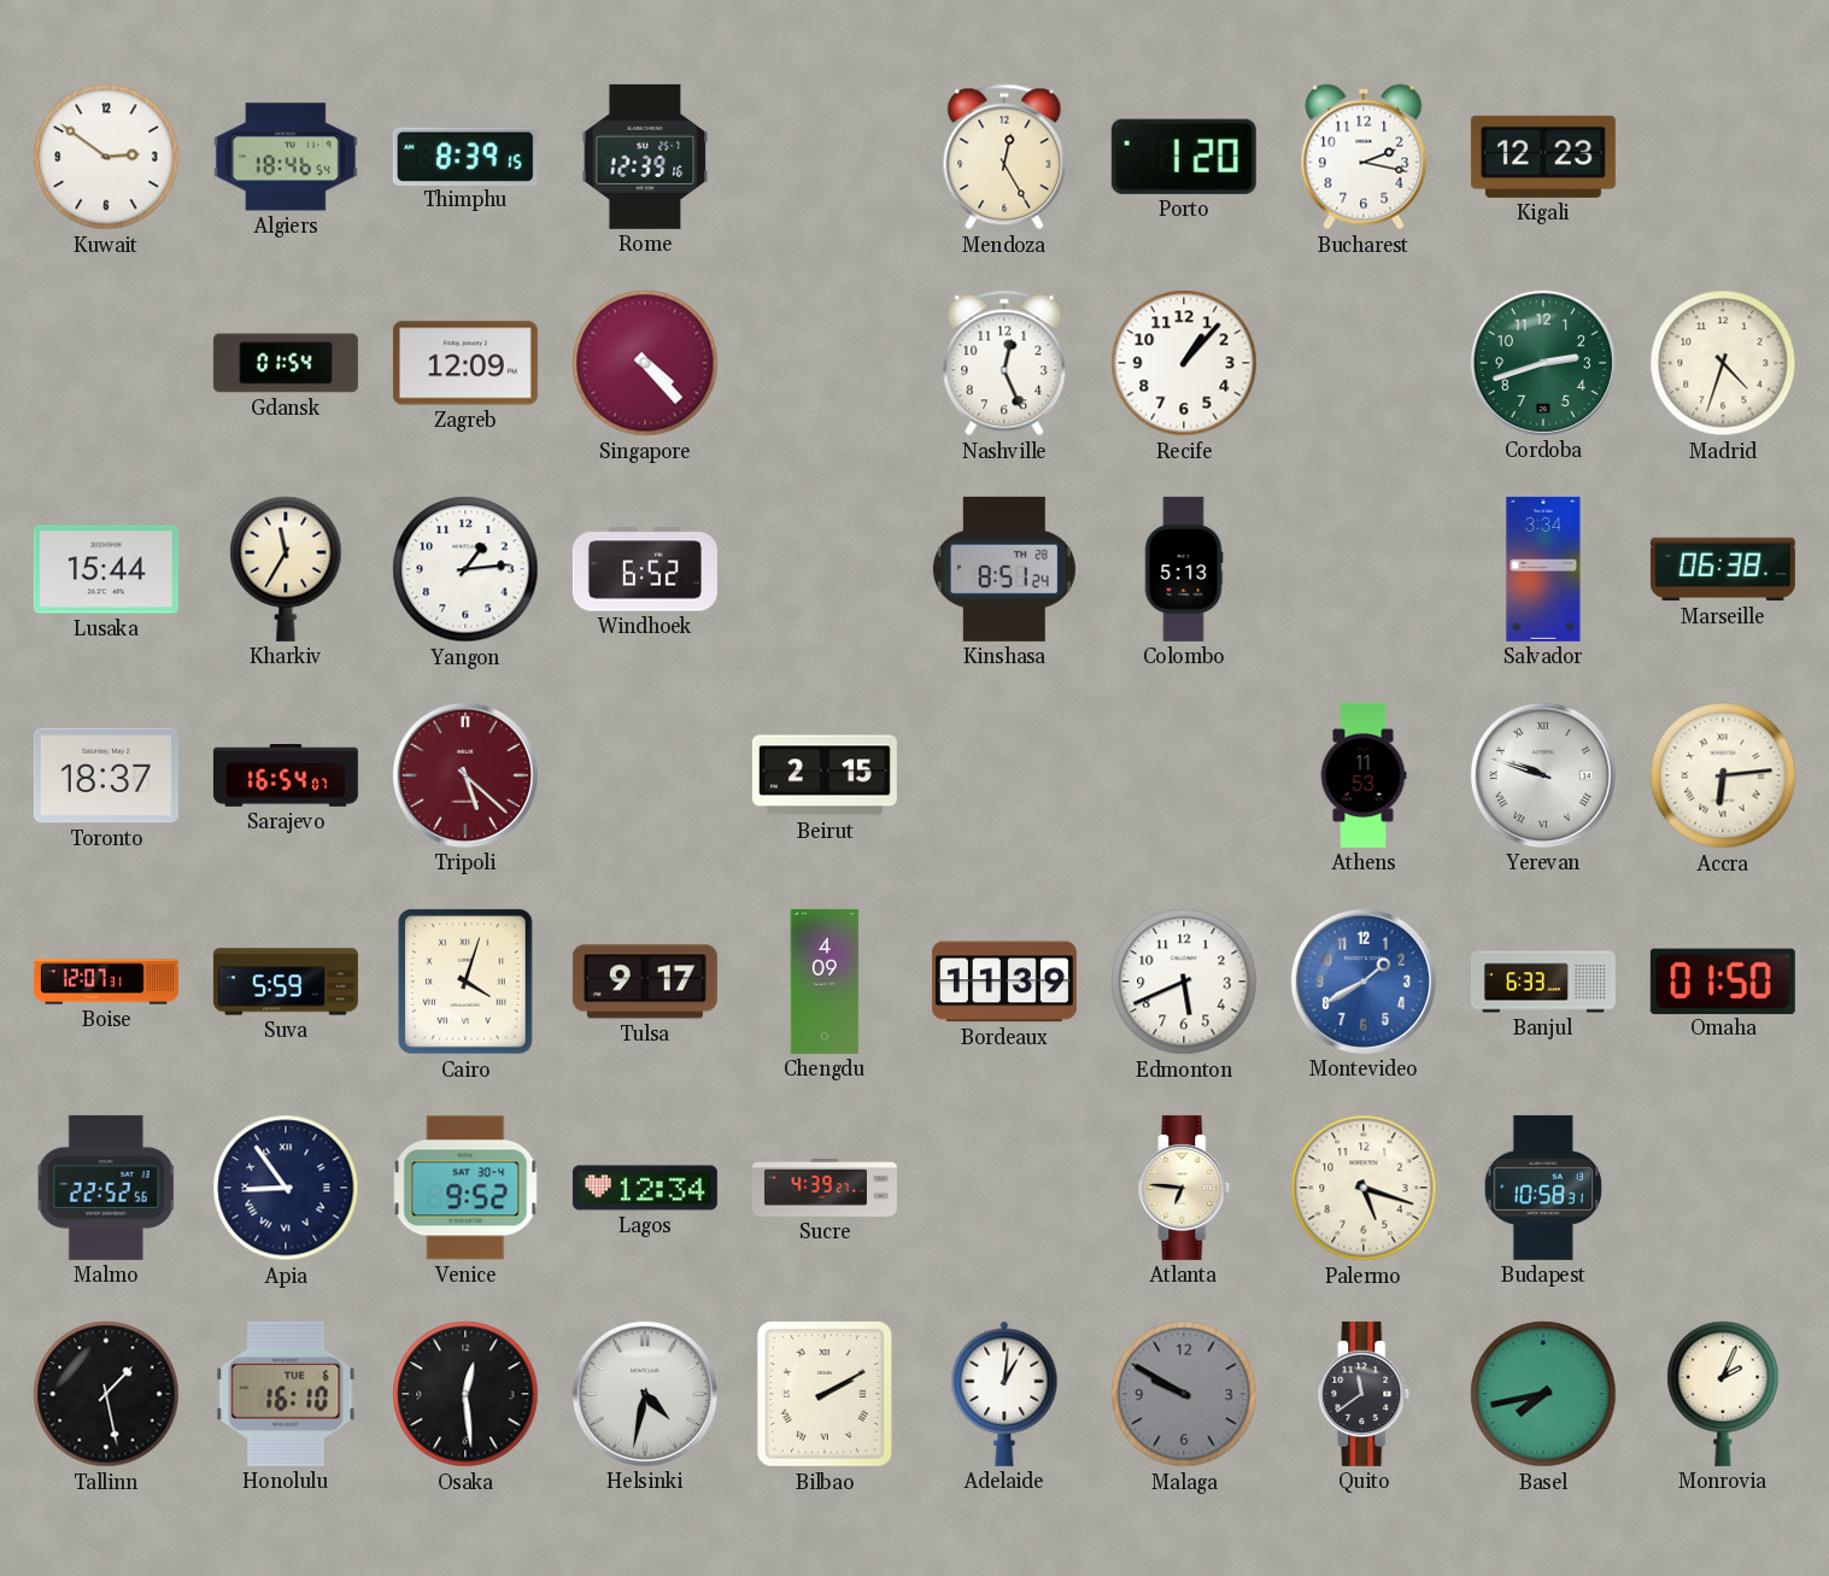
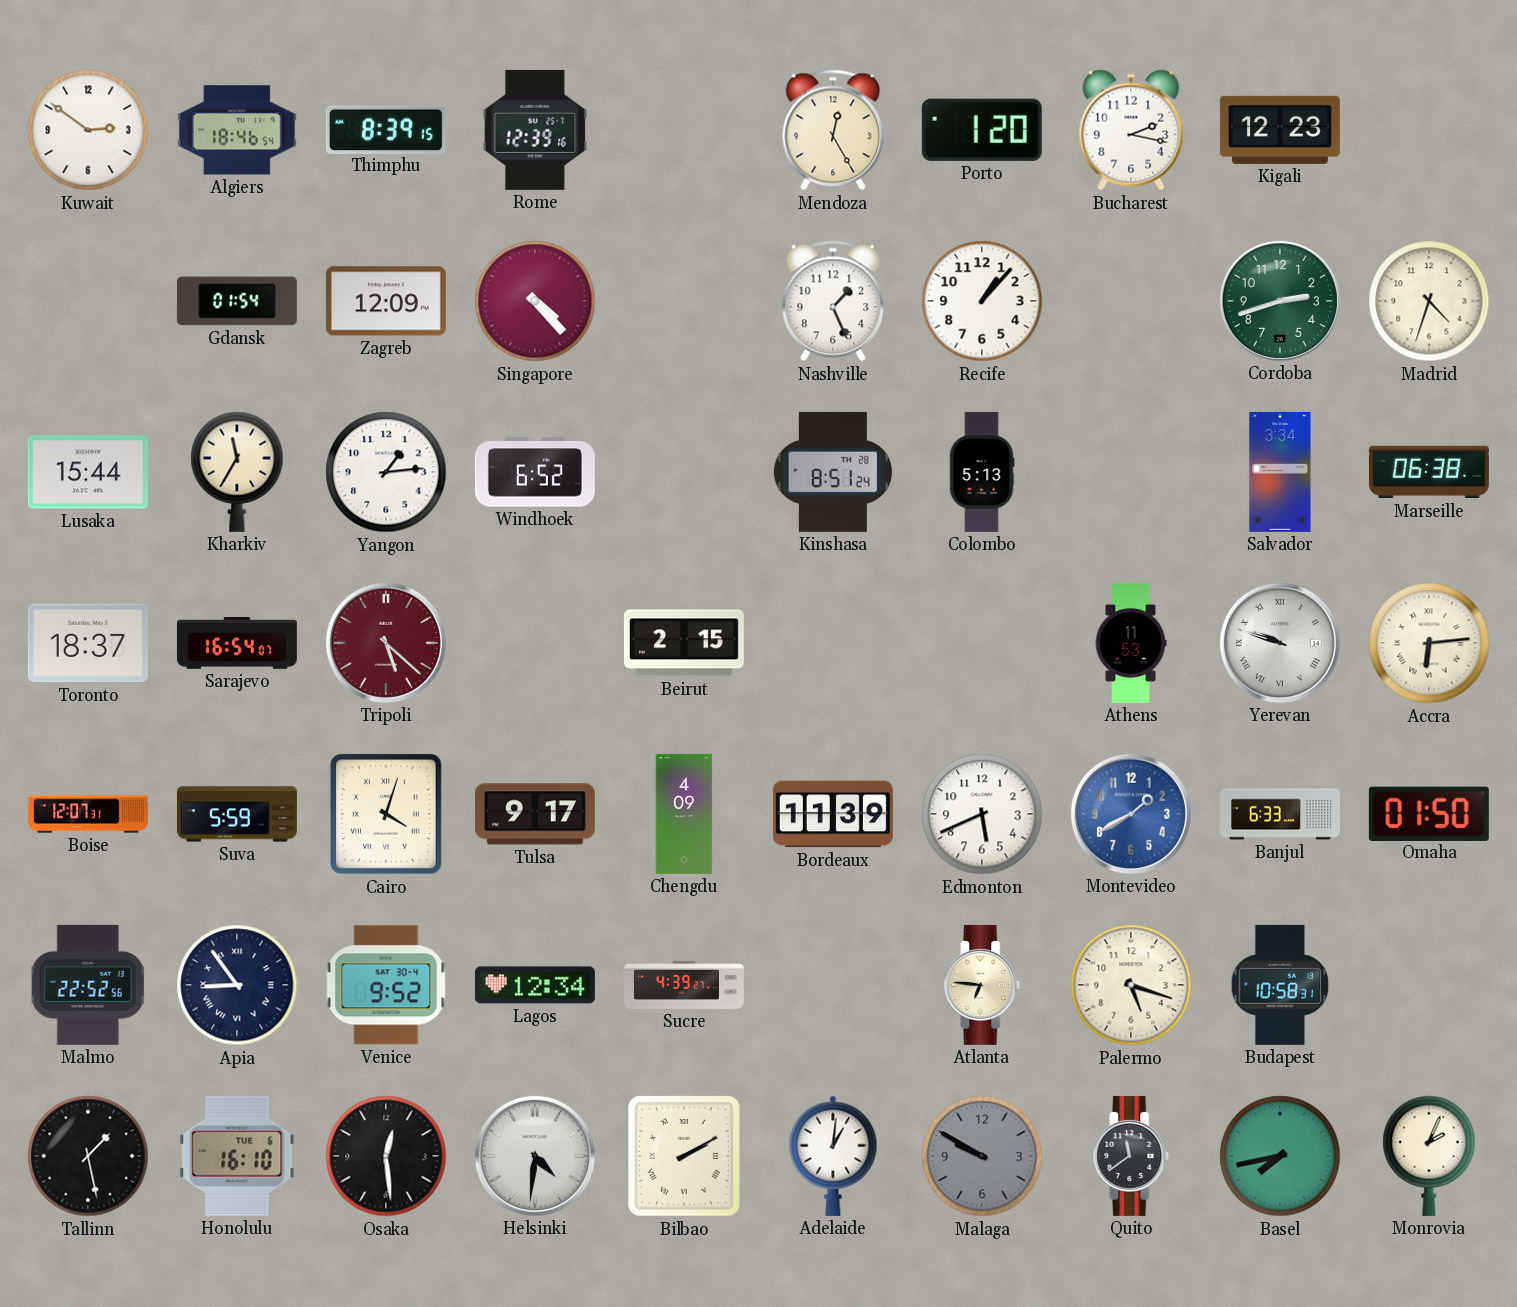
Nashville: 12:26 -> 1:26 (833, 301)
Helsinki: 4:32 -> 4:31 (535, 1156)
